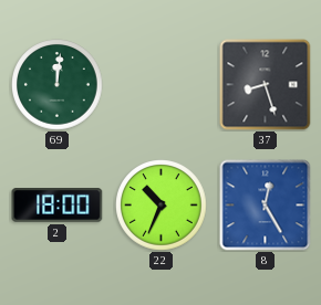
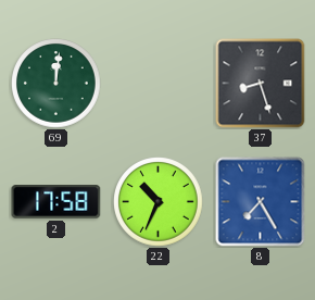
2: 18:00 -> 17:58 (56, 202)
8: 12:25 -> 7:25 (261, 202)
